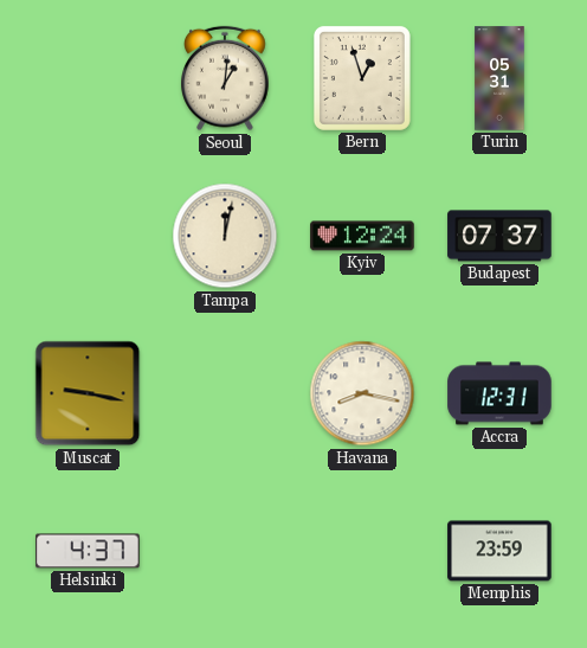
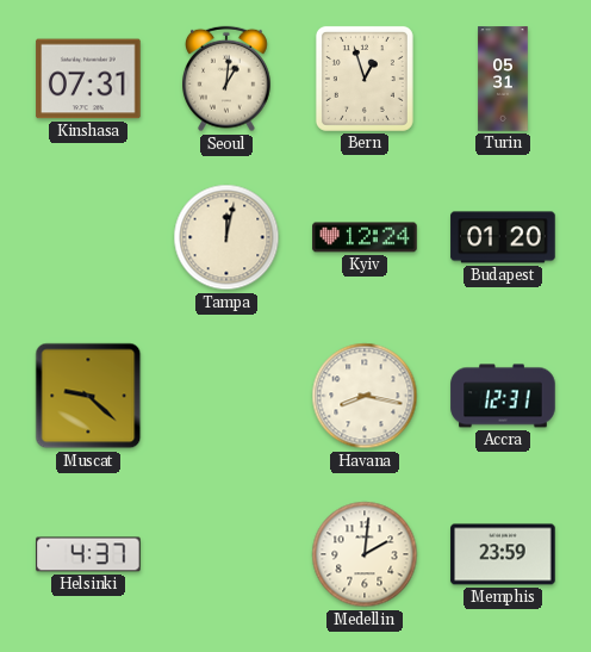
Kinshasa: none -> 07:31 (88, 79)
Budapest: 07:37 -> 01:20 (503, 237)
Muscat: 9:17 -> 9:22 (88, 396)
Medellin: none -> 2:01 (365, 554)
